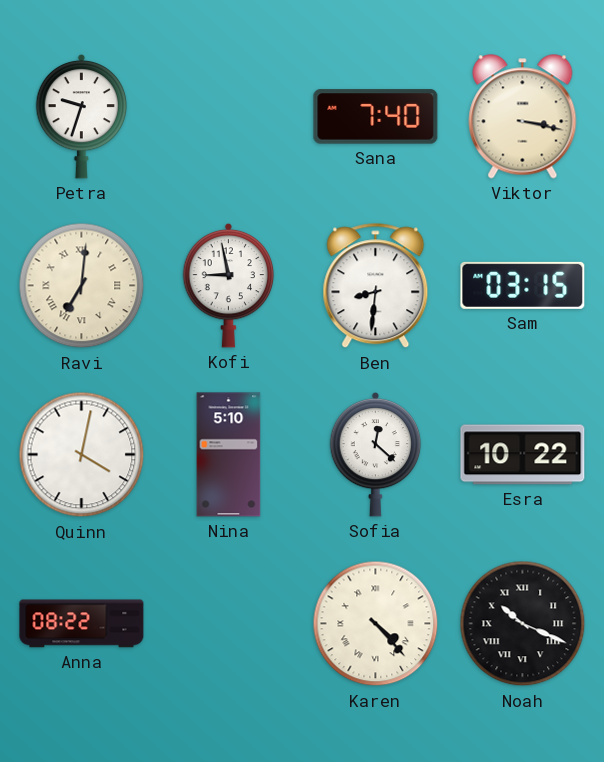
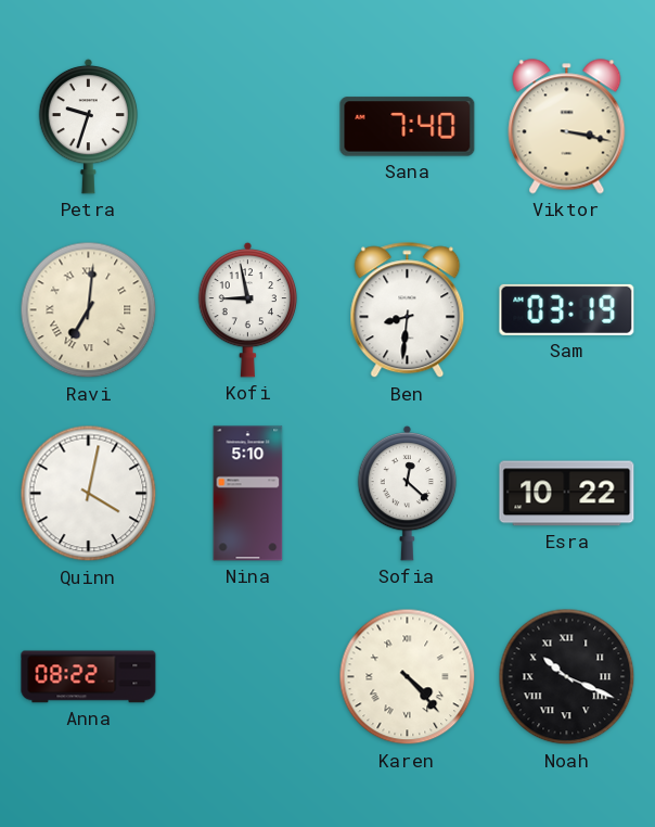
Sam: 03:15 -> 03:19 (567, 309)
